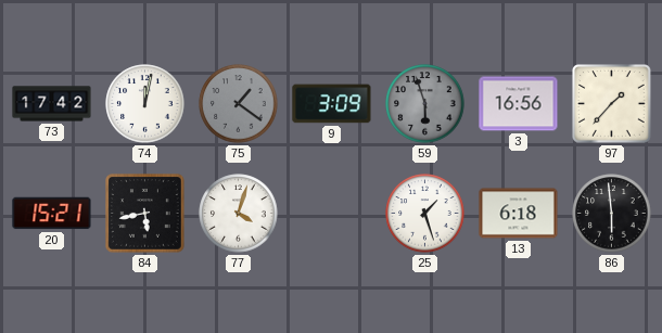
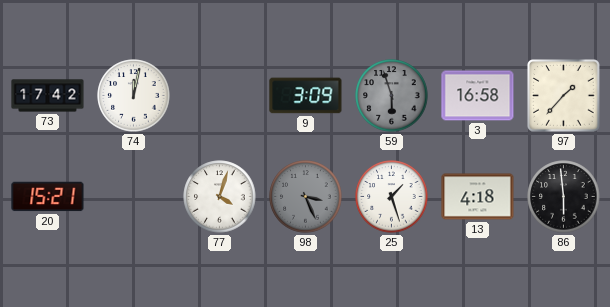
75: 1:21 -> none (239, 104)
3: 16:56 -> 16:58 (478, 96)
84: 5:43 -> none (145, 214)
98: none -> 3:26 (306, 197)
13: 6:18 -> 4:18 (478, 197)
